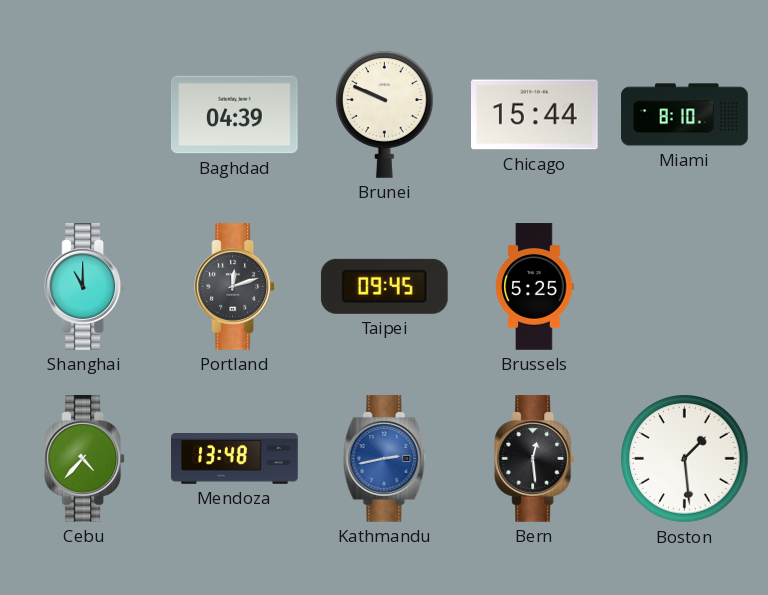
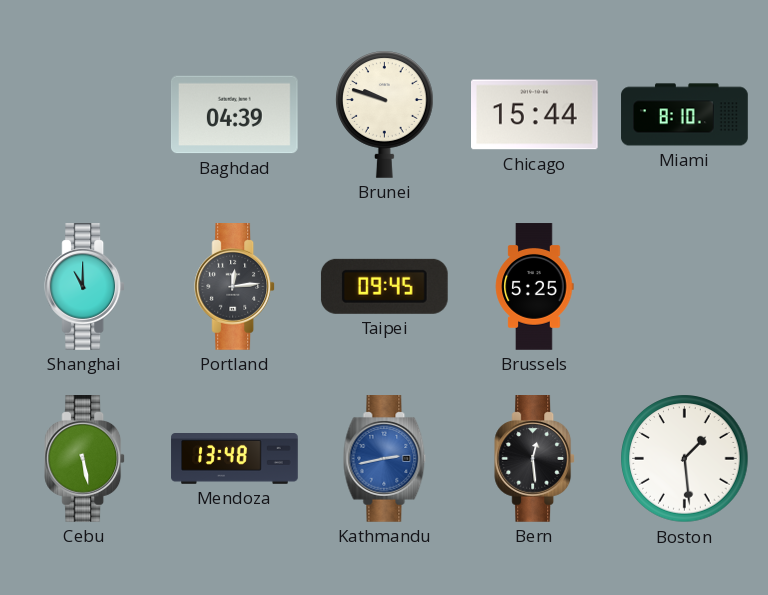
Brunei: 9:49 -> 9:48 (385, 114)
Portland: 12:12 -> 12:14 (235, 287)
Cebu: 4:37 -> 5:28 (85, 459)
